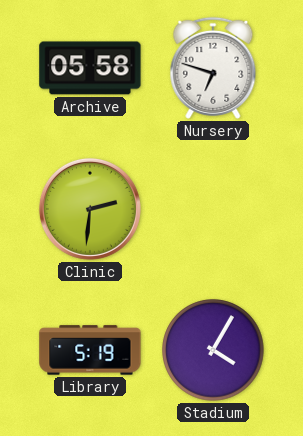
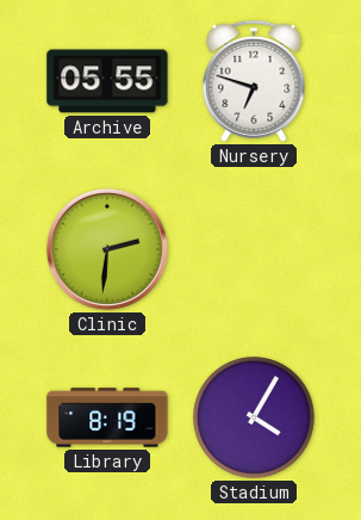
Archive: 05:58 -> 05:55 (107, 81)
Library: 5:19 -> 8:19 (107, 417)
